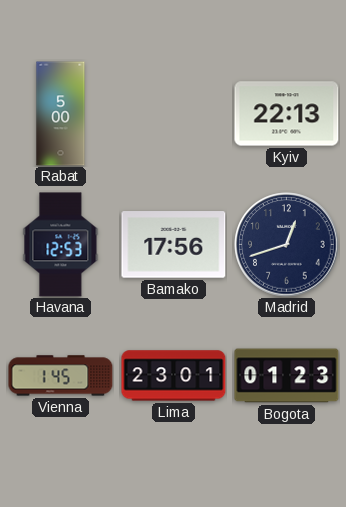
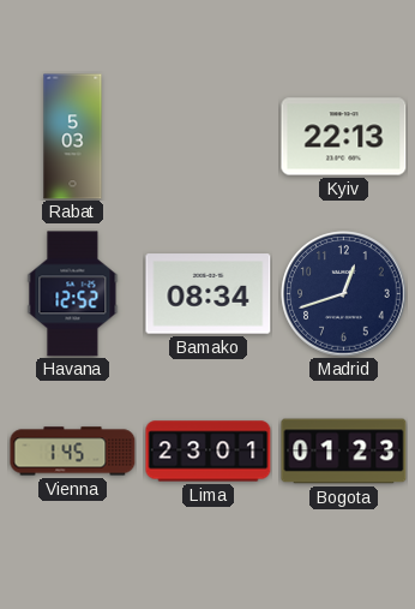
Rabat: 5:00 -> 5:03 (73, 137)
Havana: 12:53 -> 12:52 (73, 294)
Bamako: 17:56 -> 08:34 (209, 294)
